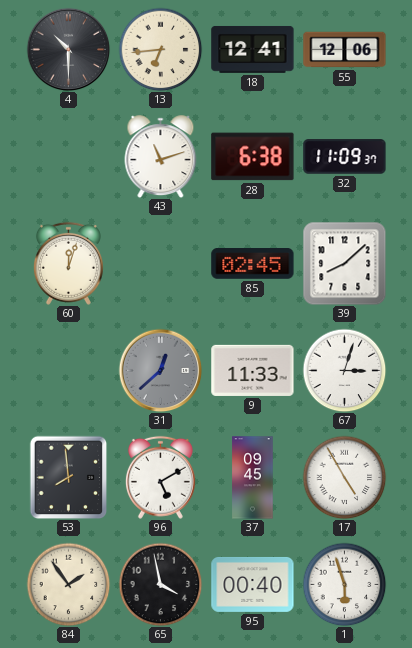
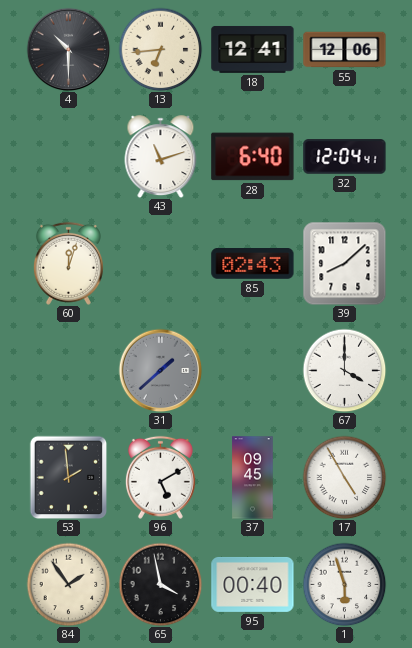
28: 6:38 -> 6:40 (253, 157)
32: 11:09 -> 12:04 (345, 157)
85: 02:45 -> 02:43 (253, 264)
31: 12:38 -> 1:38 (160, 370)
9: 11:33 -> none (253, 370)
67: 3:03 -> 4:00 (344, 370)
53: 7:59 -> 1:59 (69, 477)
